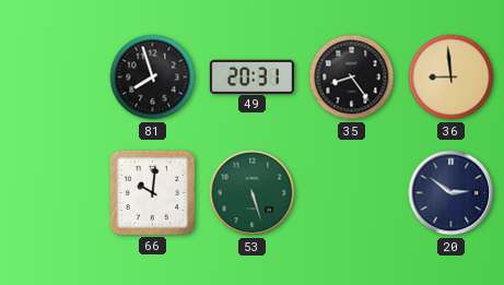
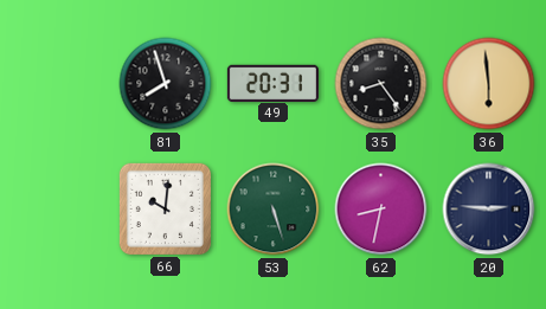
36: 8:59 -> 5:59 (489, 84)
62: none -> 8:32 (381, 210)
20: 2:51 -> 2:46 (489, 210)
